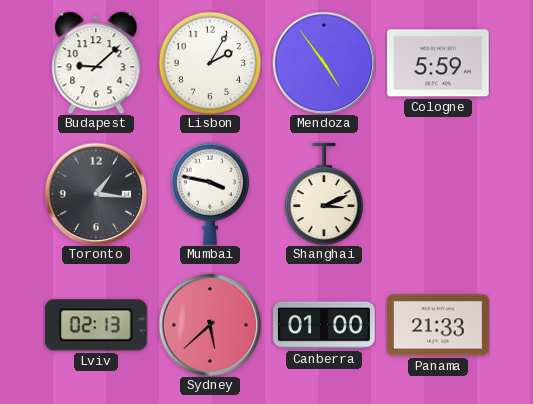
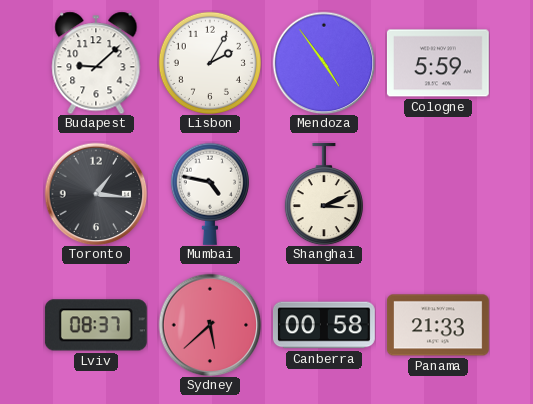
Mumbai: 3:47 -> 4:47 (210, 194)
Lviv: 02:13 -> 08:37 (96, 325)
Canberra: 01:00 -> 00:58 (324, 325)
